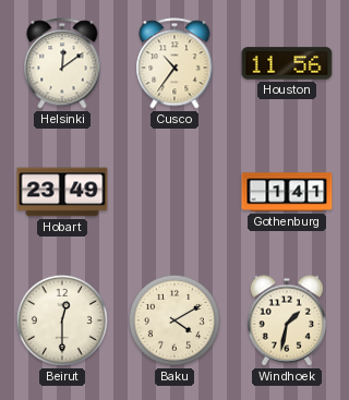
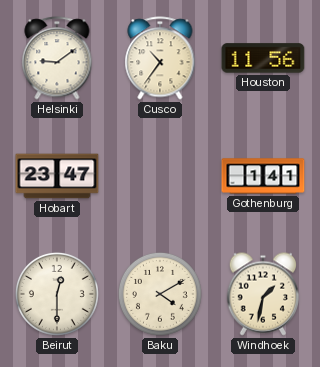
Helsinki: 12:09 -> 9:09 (57, 58)
Hobart: 23:49 -> 23:47 (57, 176)
